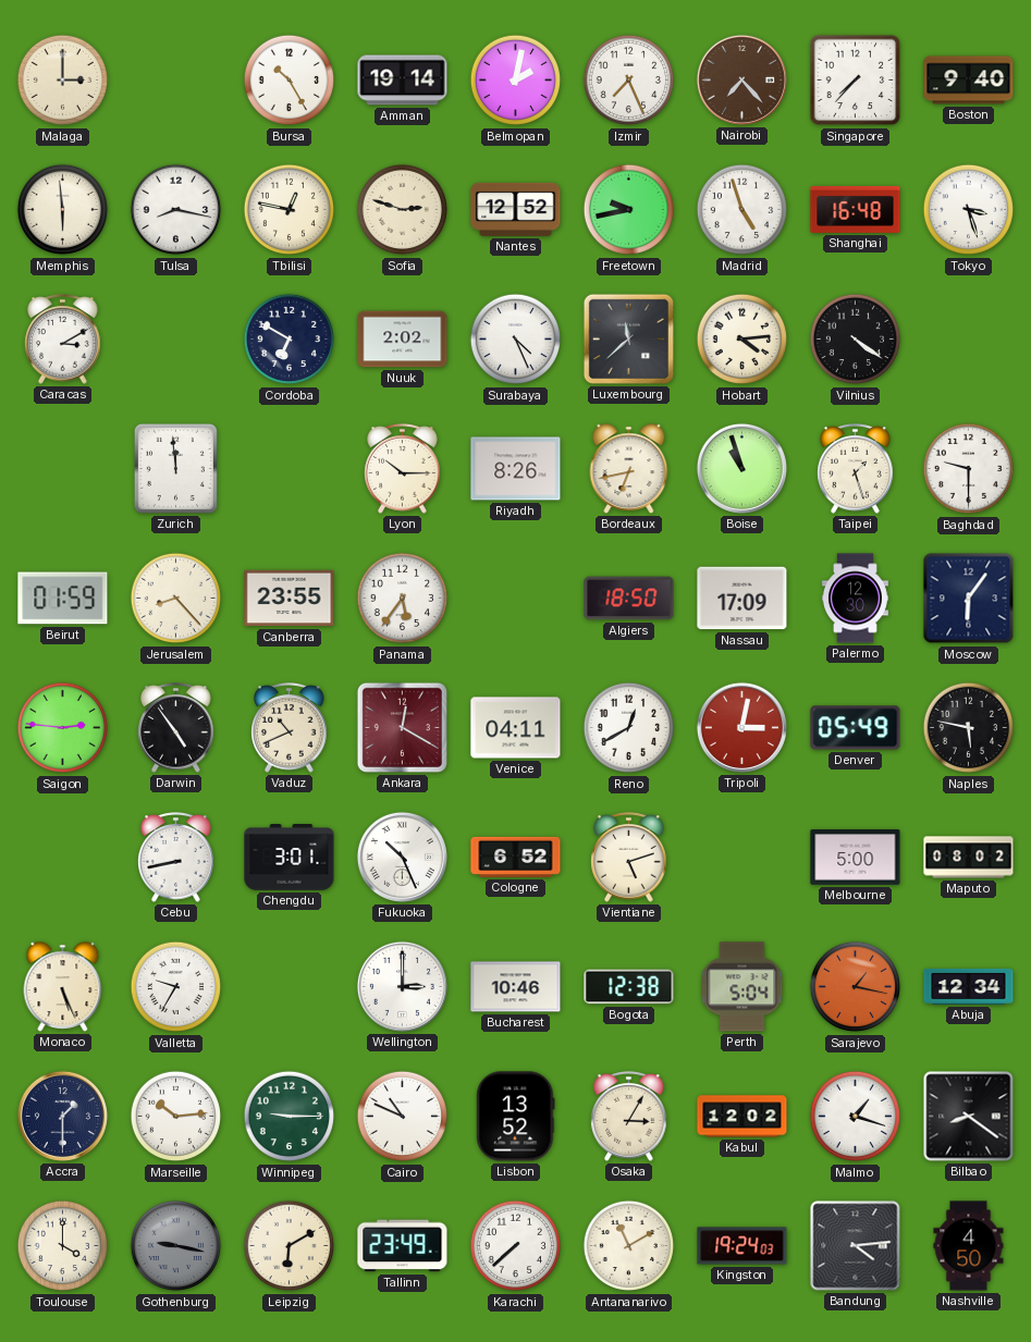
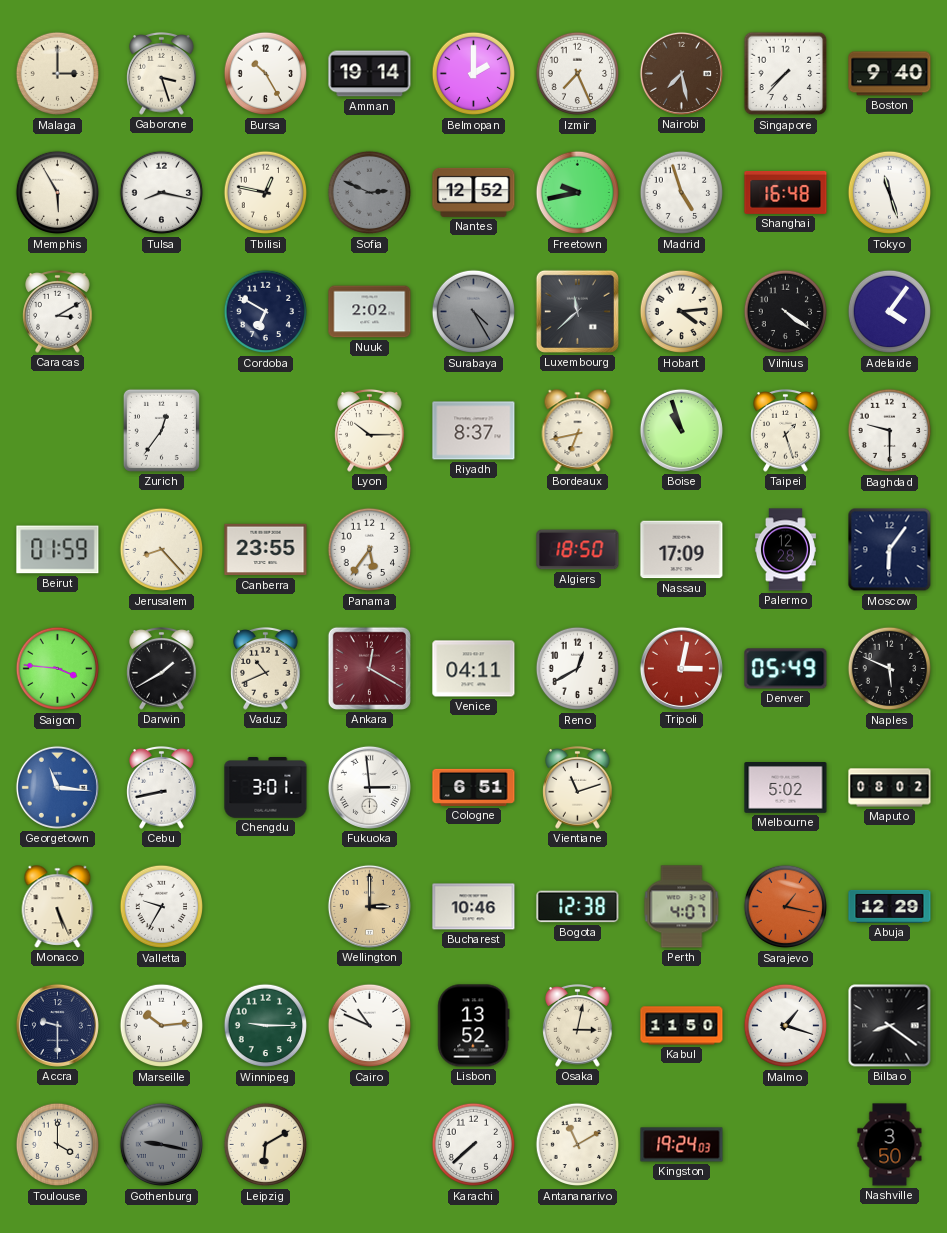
Gaborone: none -> 3:27 (162, 74)
Belmopan: 2:02 -> 2:00 (474, 74)
Nairobi: 7:23 -> 7:28 (681, 73)
Memphis: 5:59 -> 5:55 (58, 193)
Sofia: 2:48 -> 2:49 (370, 193)
Sofia dial: cream -> grey (370, 193)
Tokyo: 3:27 -> 11:27 (890, 193)
Surabaya: 4:26 -> 4:25 (474, 312)
Surabaya dial: white -> grey (474, 312)
Adelaide: none -> 4:06 (890, 312)
Zurich: 11:59 -> 12:36 (161, 430)
Riyadh: 8:26 -> 8:37 (474, 431)
Palermo: 12:30 -> 12:28 (785, 550)
Saigon: 2:46 -> 3:46 (58, 669)
Darwin: 4:54 -> 1:40 (162, 669)
Naples: 5:47 -> 5:49 (890, 669)
Georgetown: none -> 11:16 (57, 787)
Fukuoka: 10:26 -> 2:59 (369, 787)
Cologne: 6:52 -> 6:51 (474, 787)
Vientiane: 5:12 -> 11:12 (578, 788)
Melbourne: 5:00 -> 5:02 (786, 788)
Wellington dial: white -> champagne (369, 906)
Perth: 5:04 -> 4:07 (682, 907)
Abuja: 12:34 -> 12:29 (890, 906)
Accra: 1:30 -> 9:30 (57, 1025)
Osaka: 3:05 -> 3:02 (578, 1026)
Kabul: 12:02 -> 11:50 (682, 1026)
Tallinn: 23:49 -> none (403, 1246)
Bandung: 4:14 -> none (856, 1246)
Nashville: 4:50 -> 3:50 (890, 1145)
